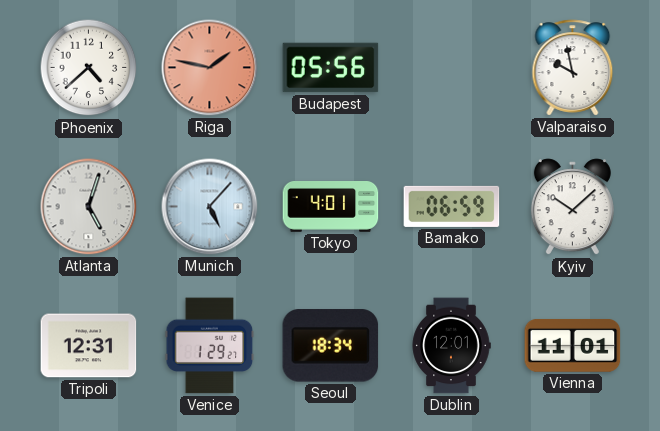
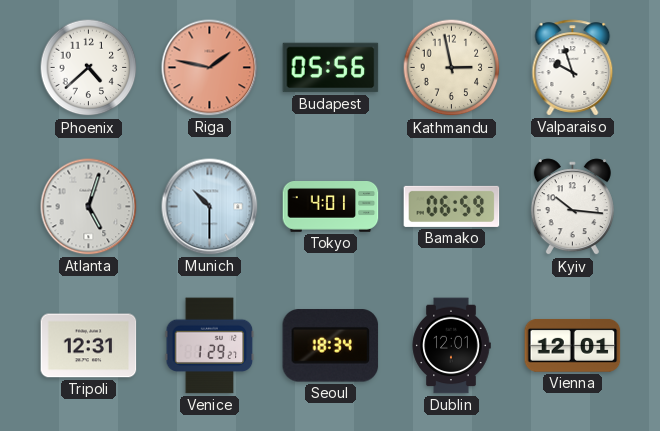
Kathmandu: none -> 2:58 (452, 68)
Valparaiso: 9:58 -> 9:57 (573, 68)
Munich: 5:07 -> 10:30 (210, 207)
Kyiv: 10:08 -> 10:16 (572, 207)
Vienna: 11:01 -> 12:01 (573, 345)
